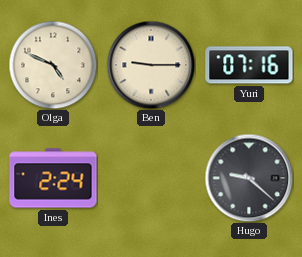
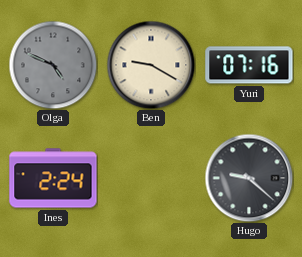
Olga dial: cream -> grey (53, 65)
Ben: 9:15 -> 9:20 (151, 65)
